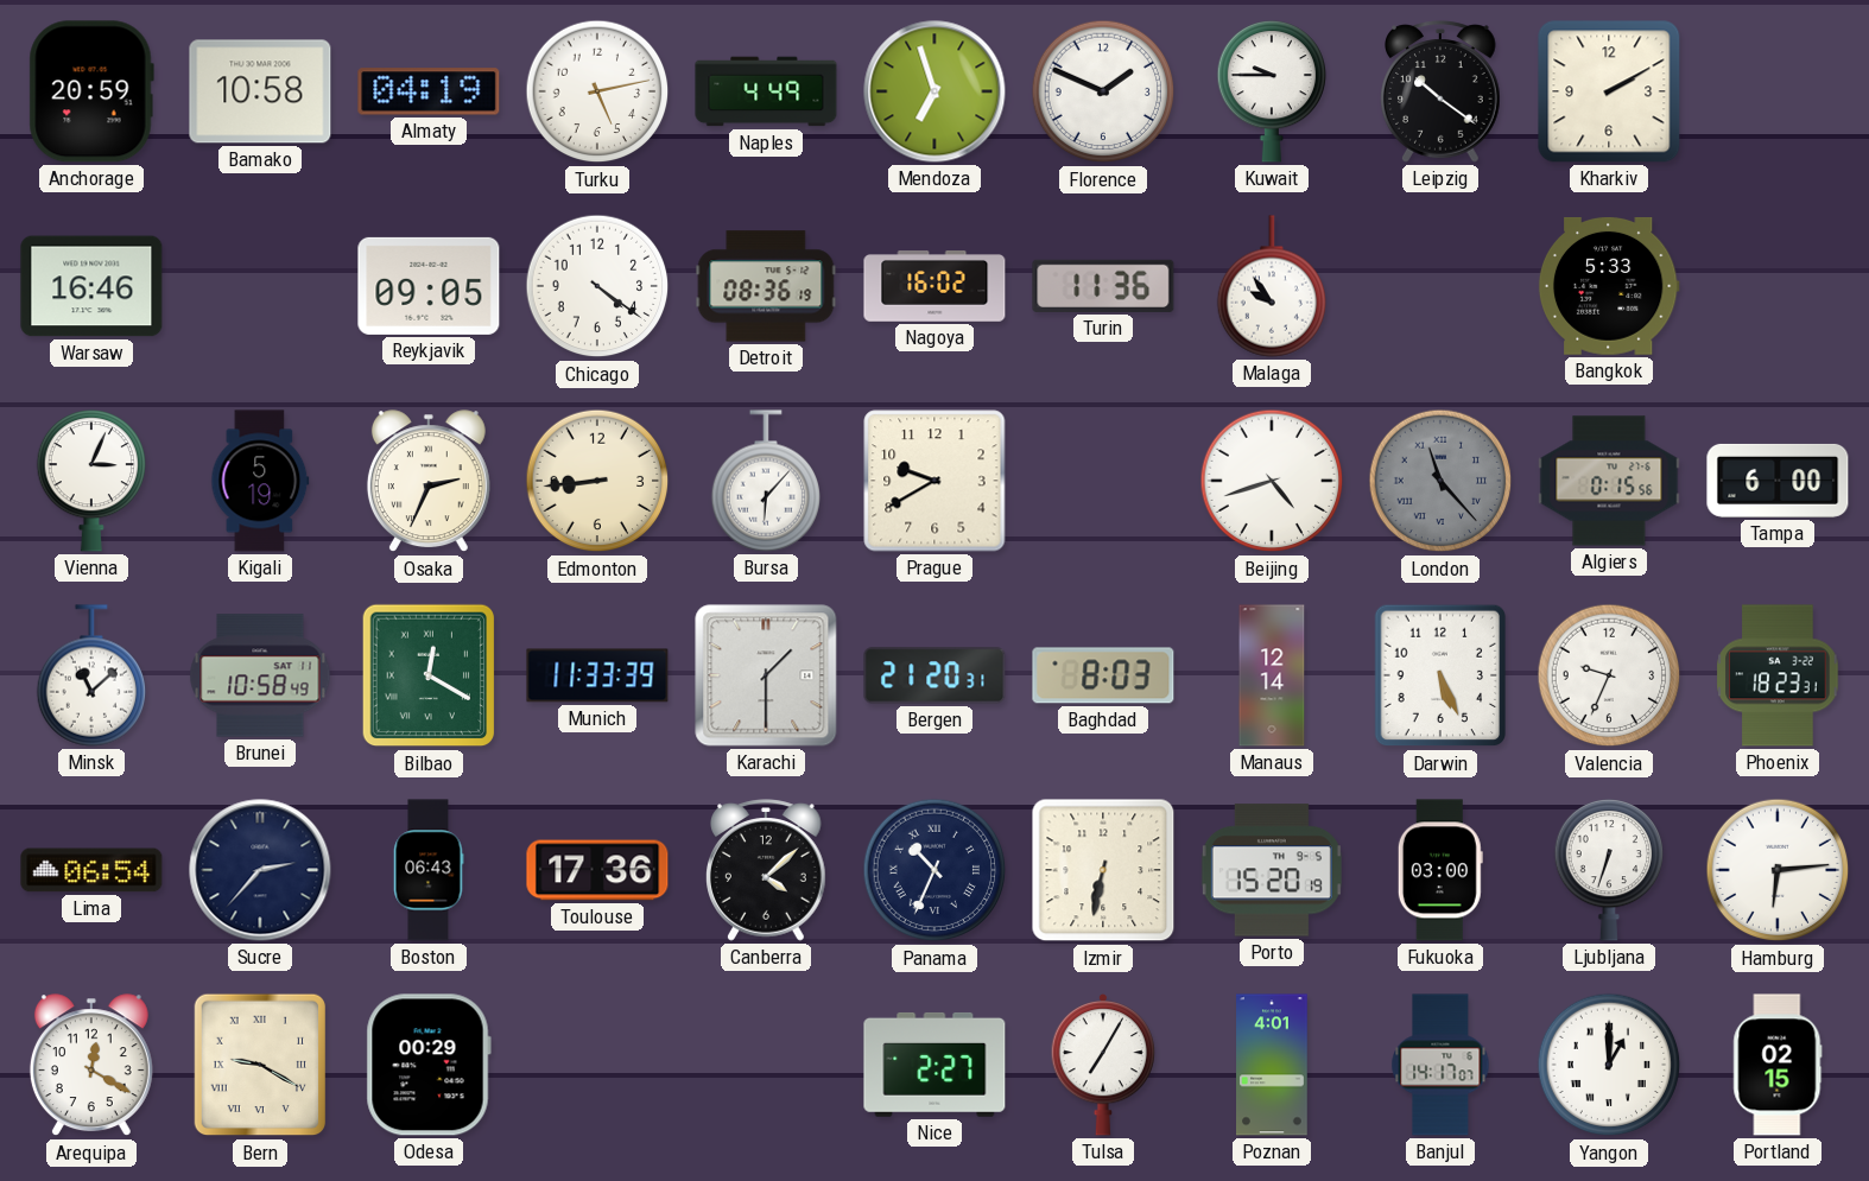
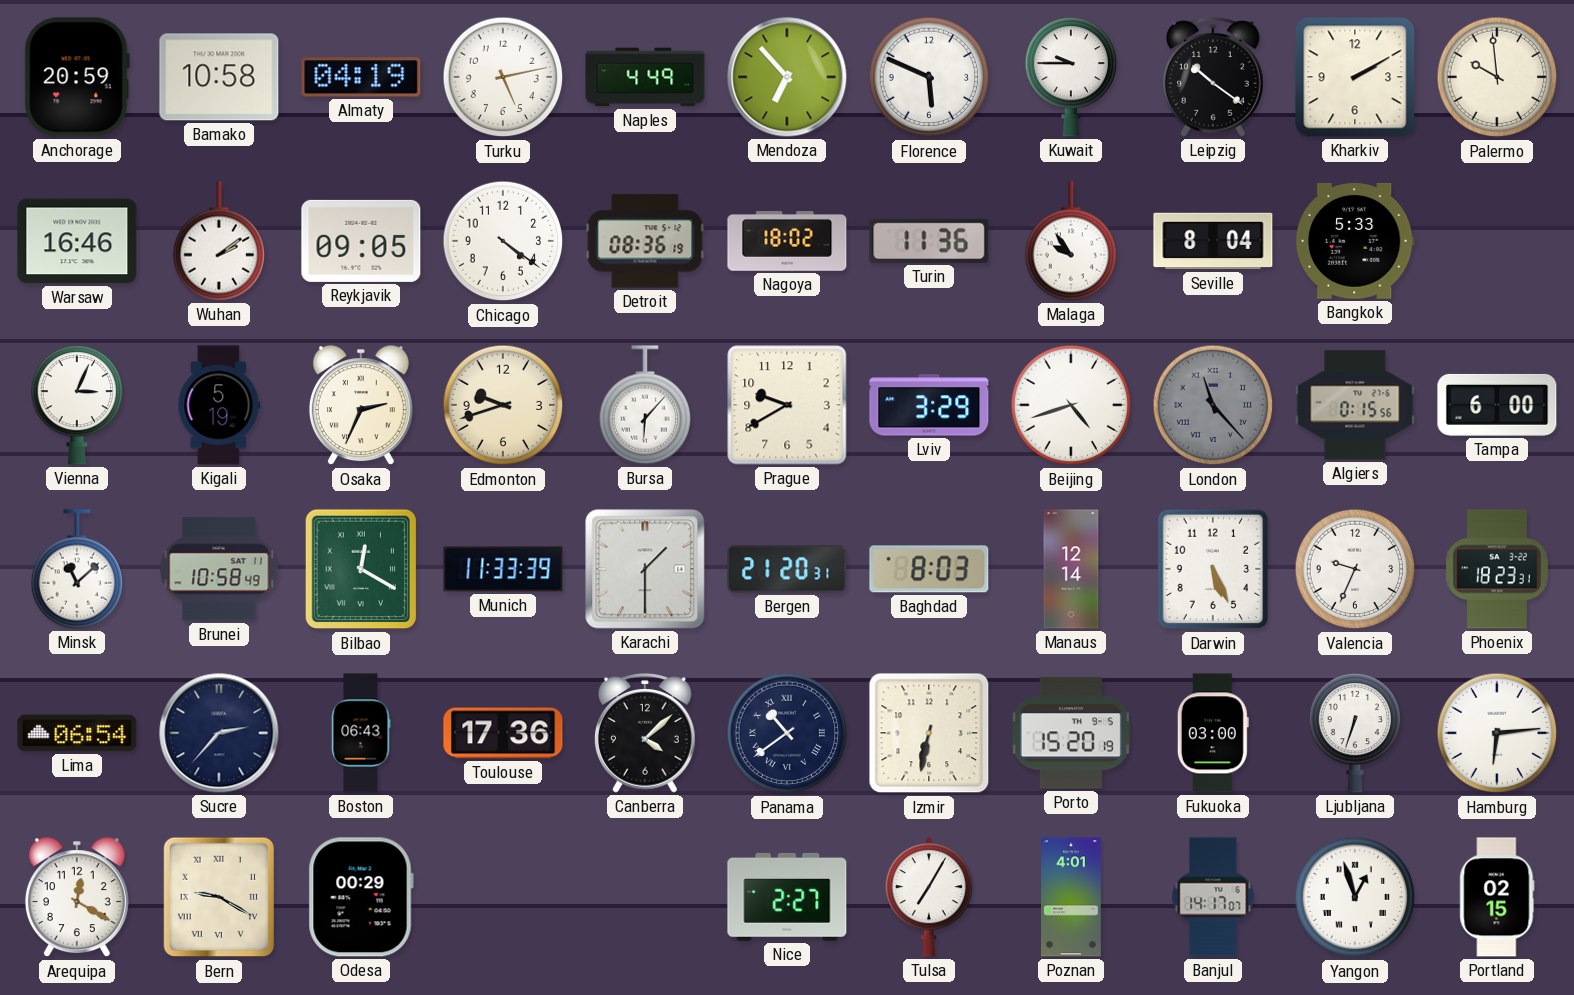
Mendoza: 6:57 -> 6:53 (787, 77)
Florence: 1:49 -> 5:49 (929, 77)
Palermo: none -> 9:59 (1497, 77)
Wuhan: none -> 2:09 (219, 241)
Nagoya: 16:02 -> 18:02 (787, 242)
Seville: none -> 8:04 (1213, 241)
Edmonton: 8:44 -> 9:42 (503, 405)
Lviv: none -> 3:29 (929, 405)
Panama: 10:34 -> 10:39 (787, 733)
Yangon: 1:00 -> 12:57 (1355, 897)
